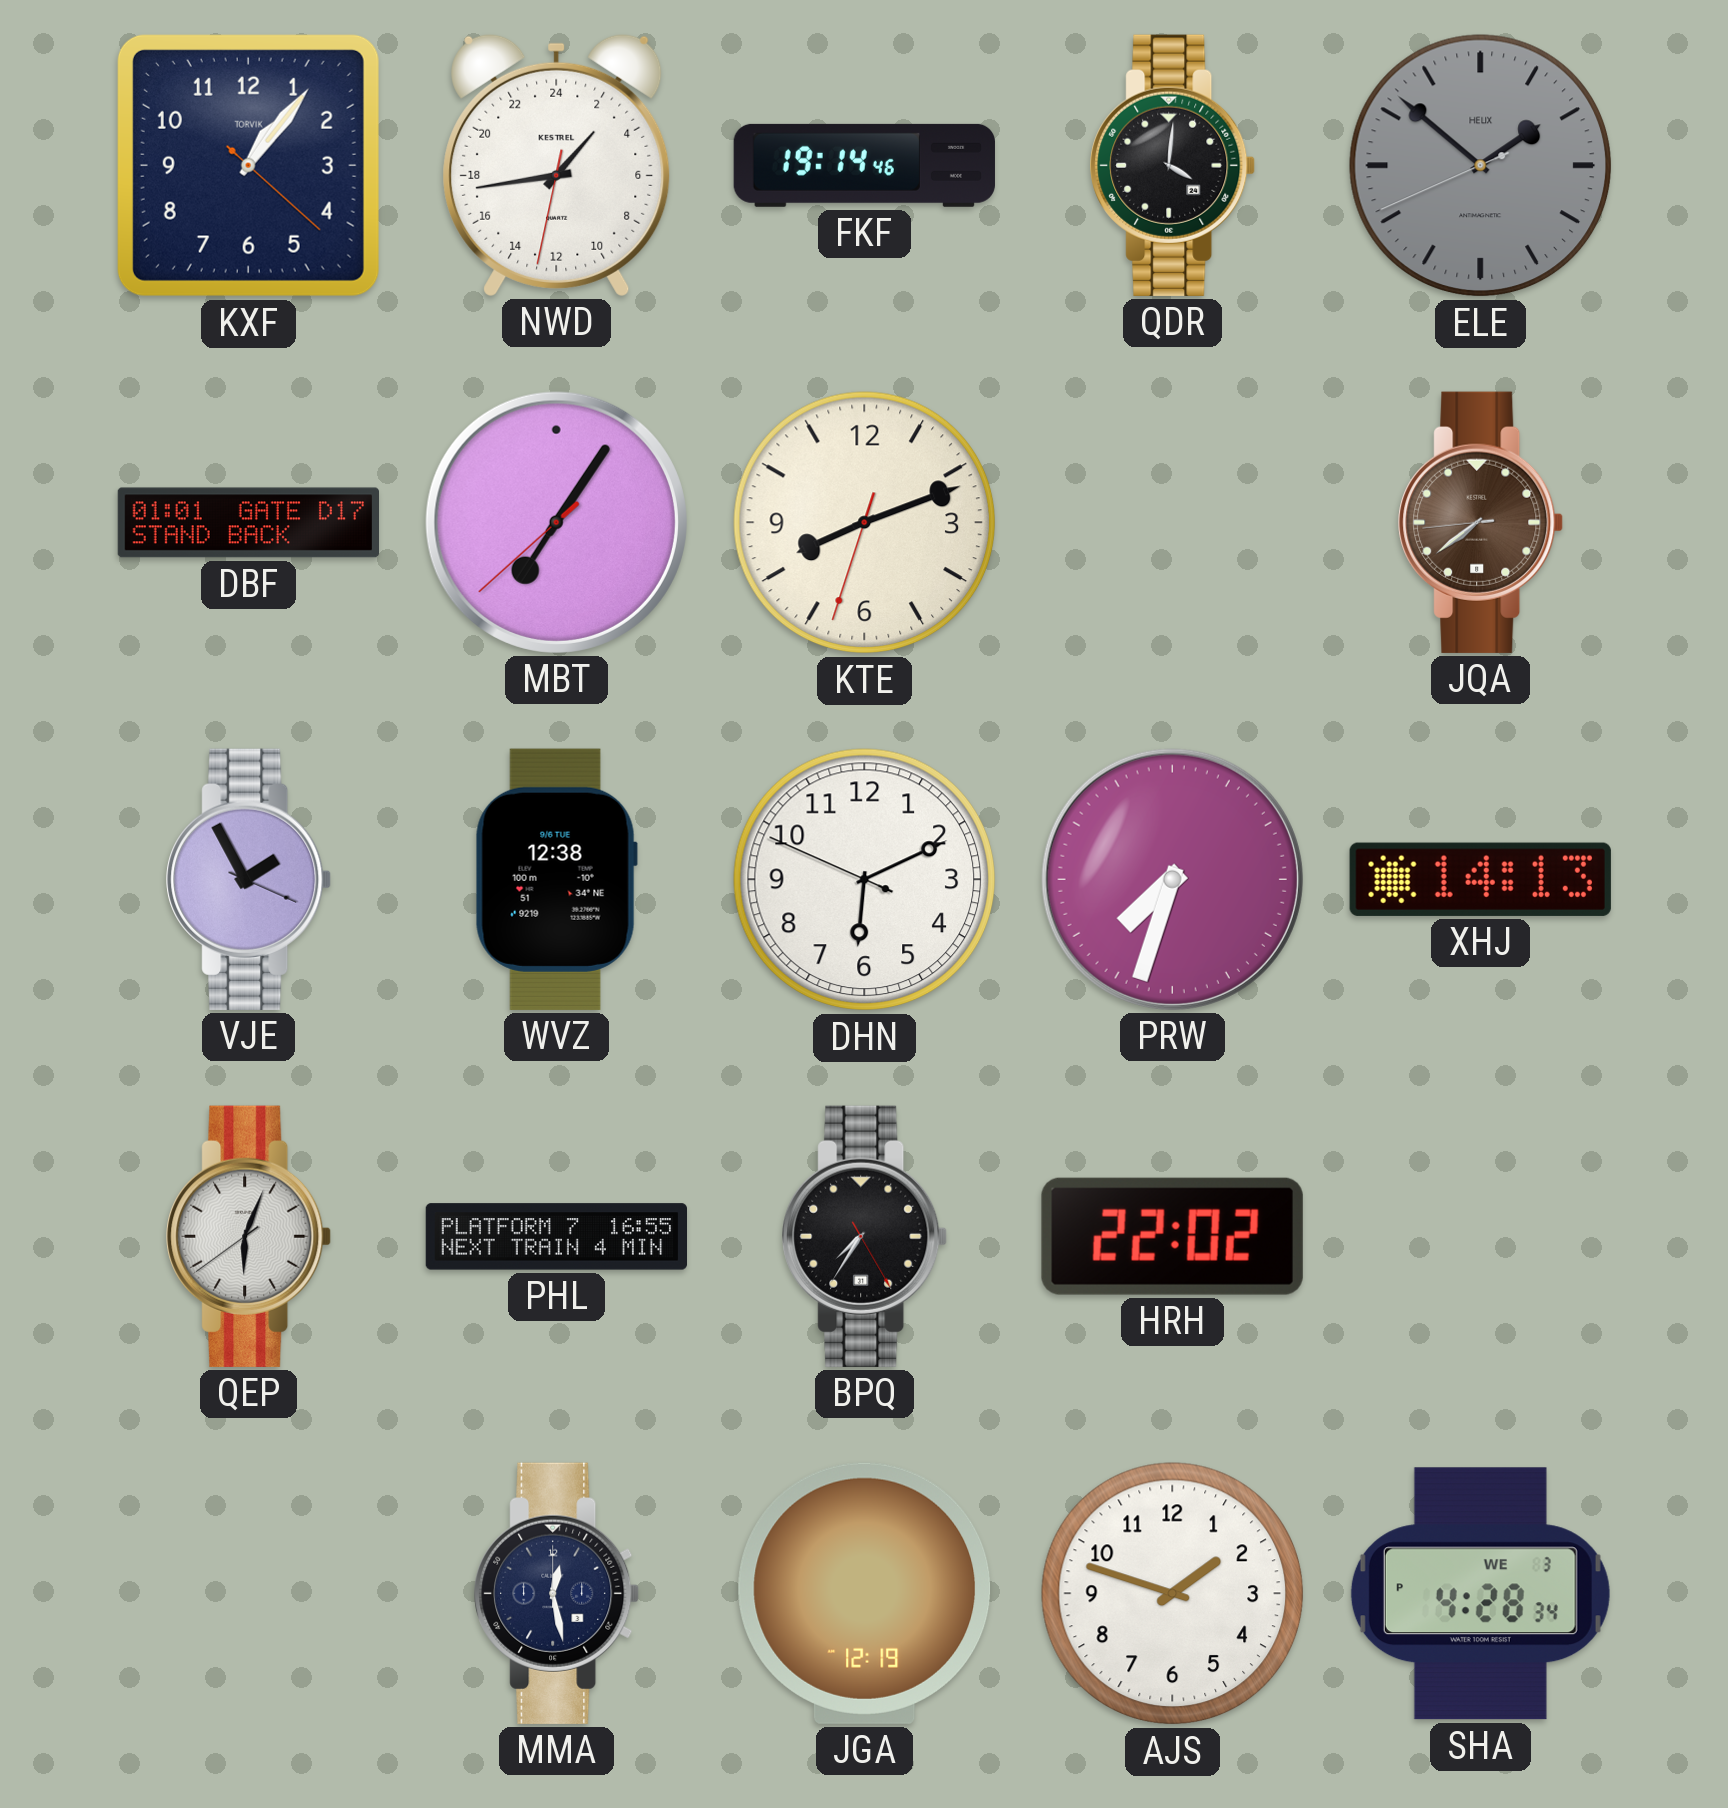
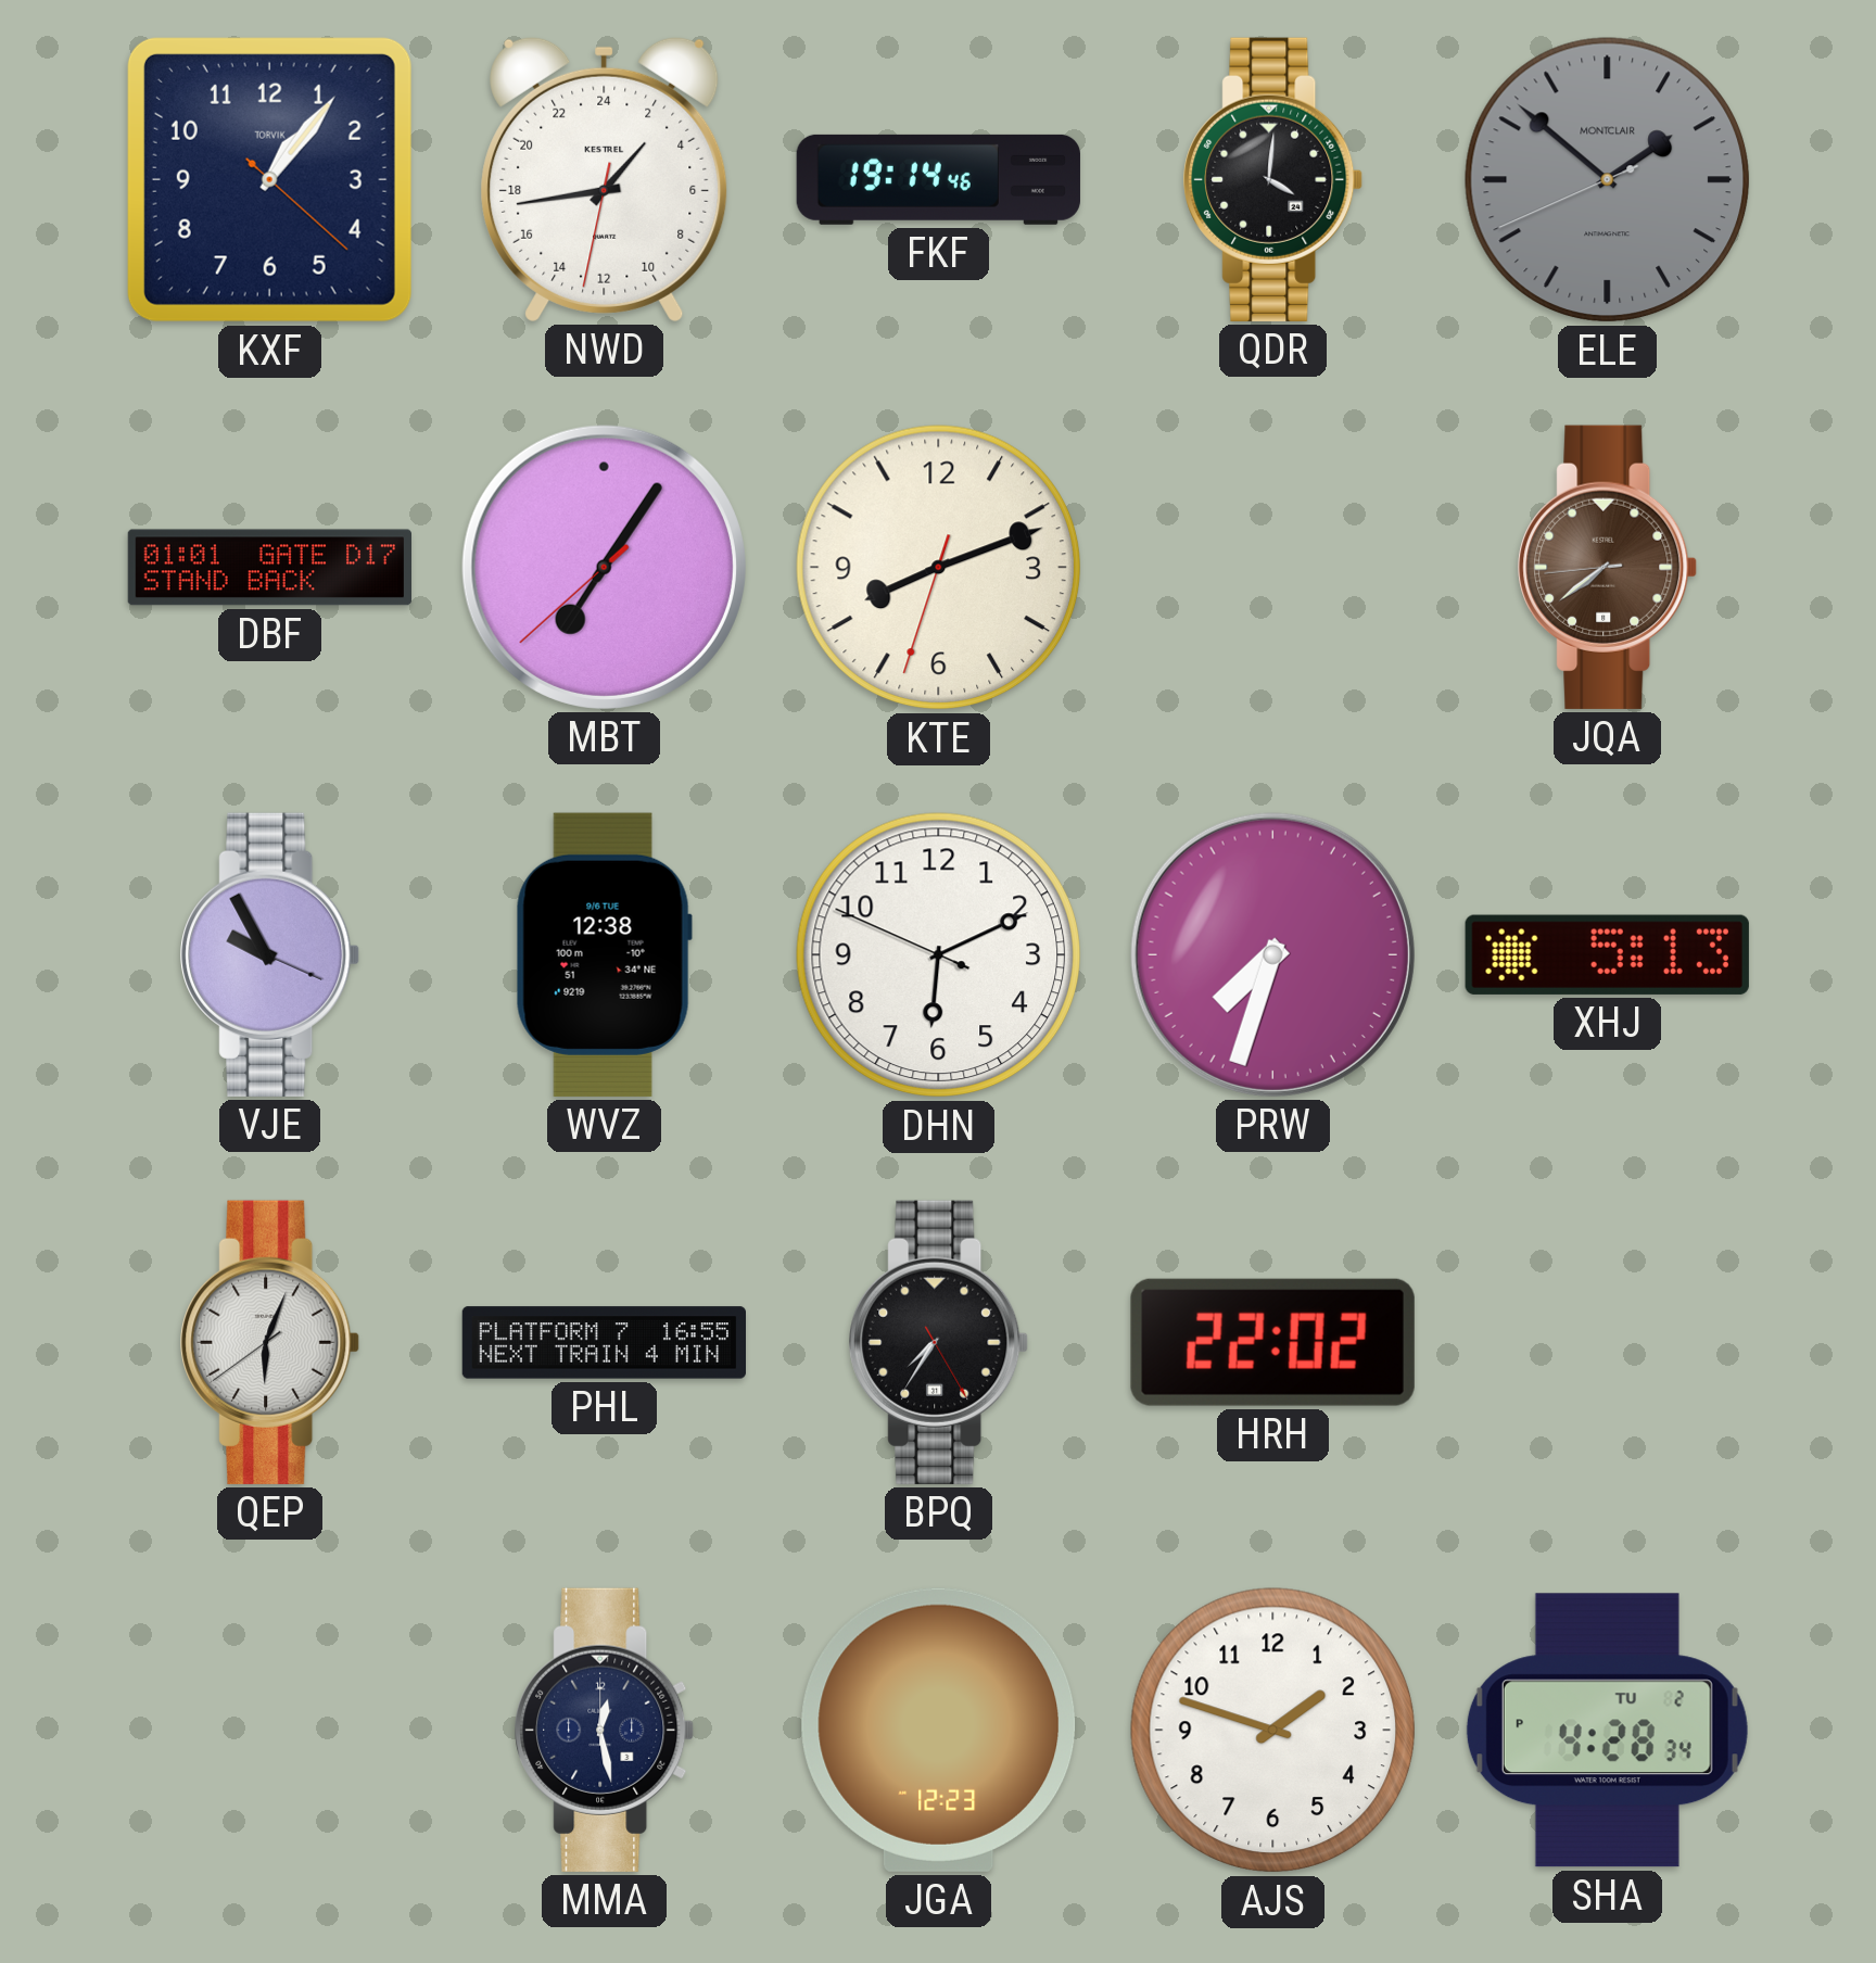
ELE brand: HELIX -> MONTCLAIR (1608, 180)
VJE: 1:55 -> 9:55 (270, 954)
XHJ: 14:13 -> 5:13 (1607, 954)
JGA: 12:19 -> 12:23 (939, 1730)
SHA date: WE 3 -> TU 2 (1607, 1731)
